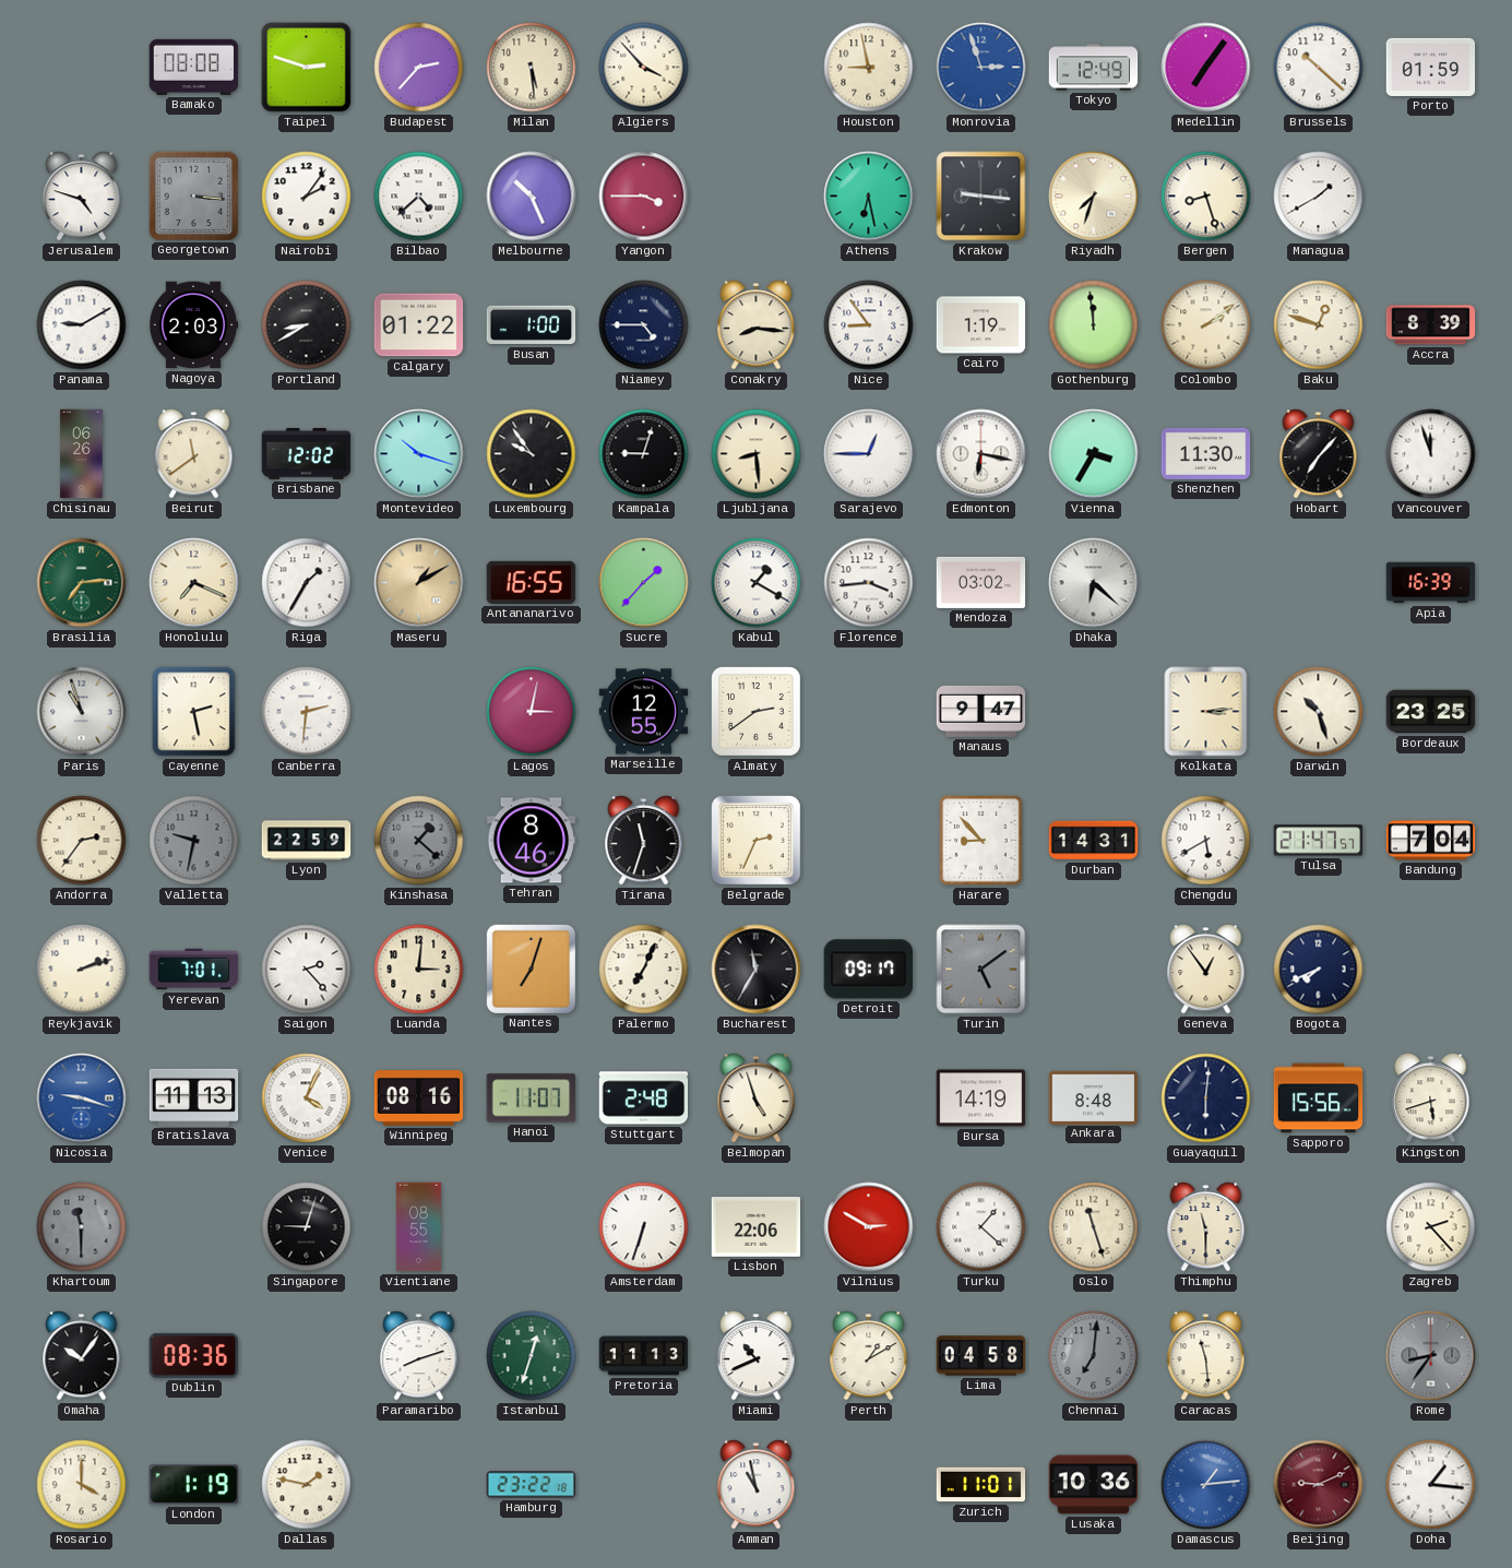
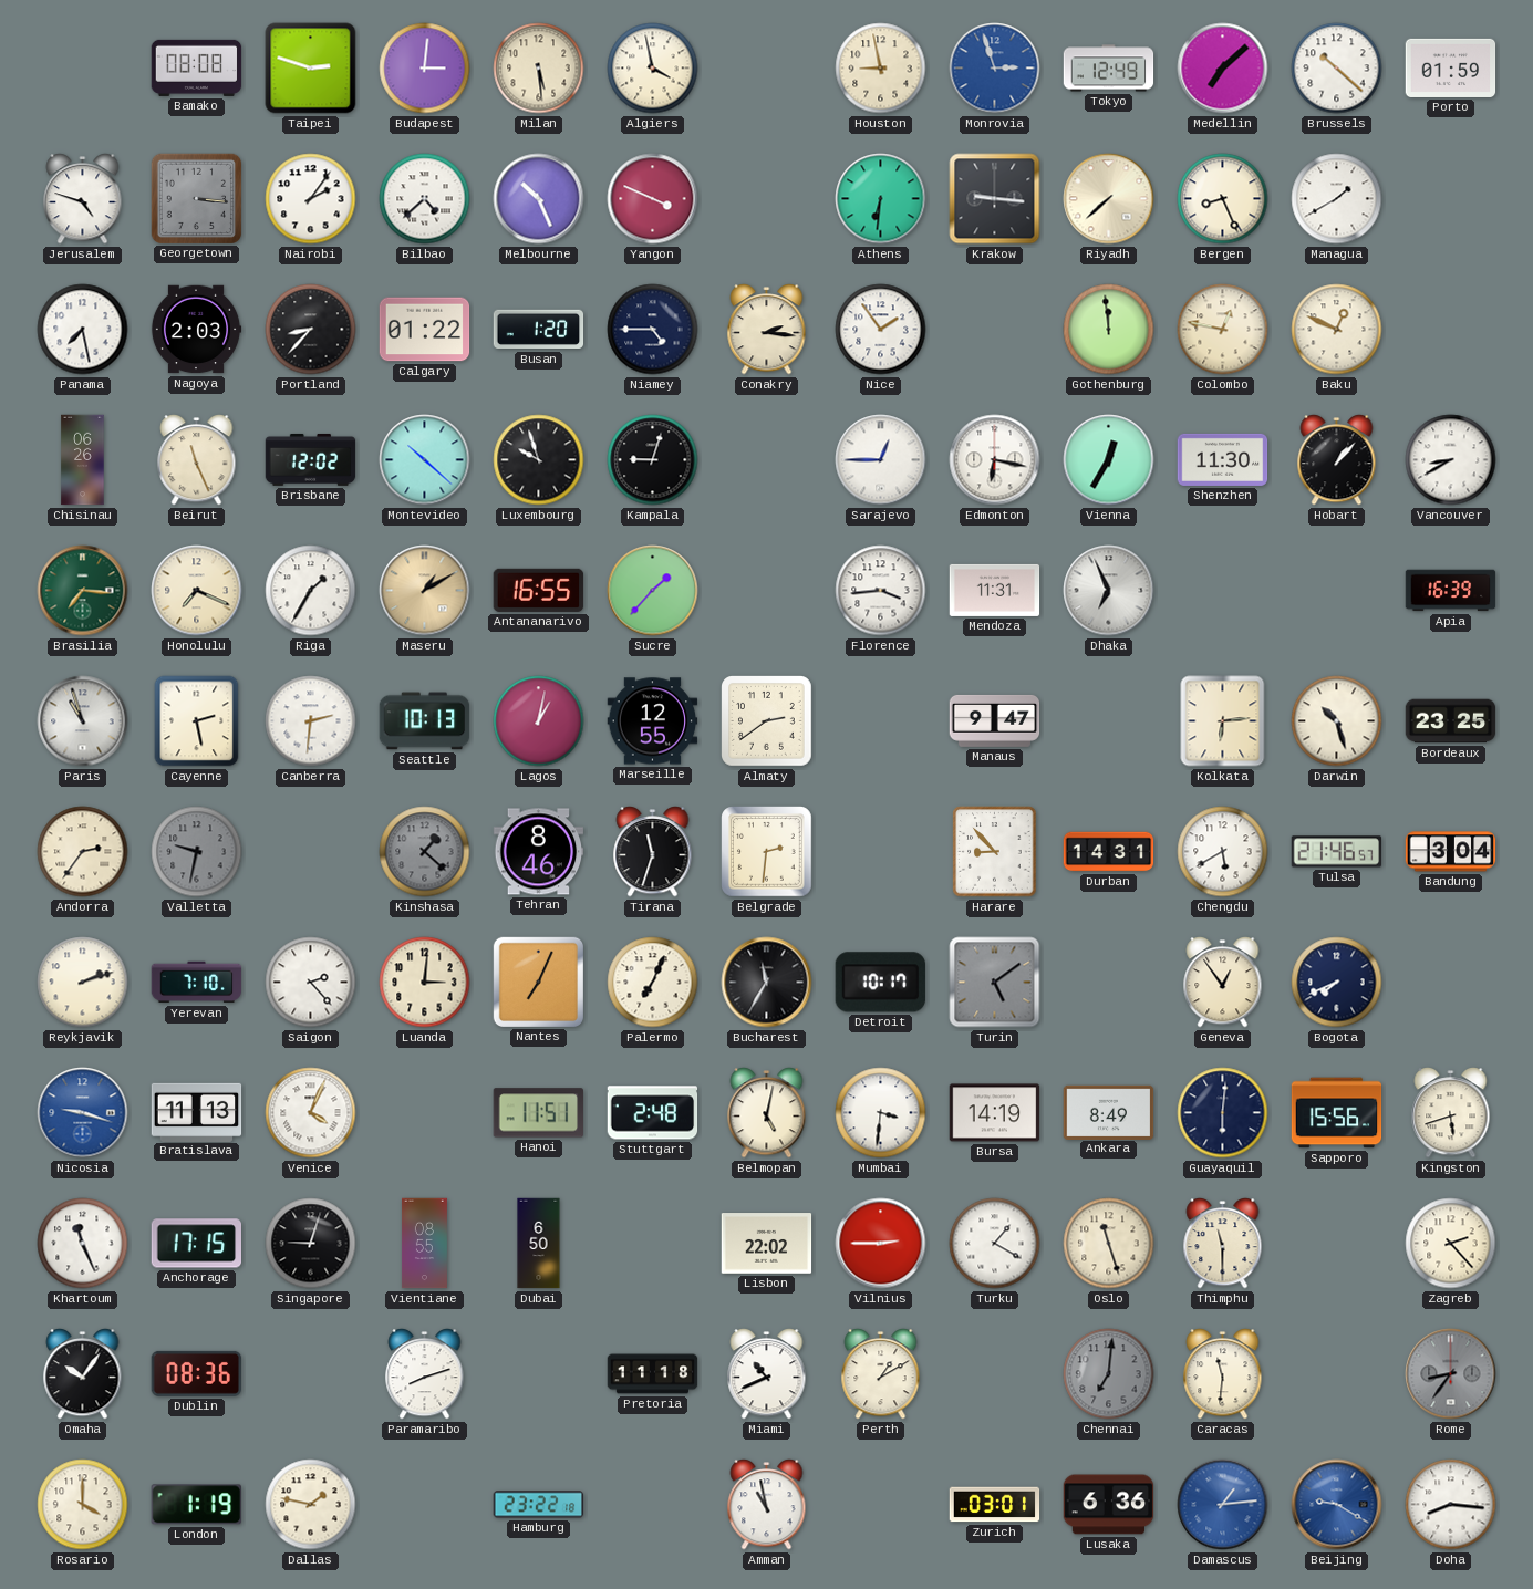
Budapest: 2:37 -> 3:01 (425, 69)
Algiers: 3:53 -> 3:58 (653, 69)
Medellin: 7:06 -> 7:08 (1223, 69)
Yangon: 3:45 -> 3:49 (653, 199)
Athens: 6:28 -> 6:31 (881, 199)
Riyadh: 7:33 -> 7:38 (1109, 199)
Bergen: 8:27 -> 8:26 (1223, 199)
Panama: 9:10 -> 7:28 (83, 330)
Portland: 8:40 -> 8:37 (311, 330)
Busan: 1:00 -> 1:20 (539, 330)
Conakry: 8:16 -> 2:16 (767, 330)
Nice: 8:54 -> 1:54 (881, 330)
Cairo: 1:19 -> none (981, 325)
Colombo: 2:09 -> 12:47 (1223, 330)
Baku: 12:48 -> 12:49 (1337, 330)
Accra: 8:39 -> none (1431, 325)
Beirut: 11:39 -> 11:26 (197, 460)
Montevideo: 10:18 -> 10:22 (425, 460)
Luxembourg: 9:54 -> 9:57 (539, 460)
Ljubljana: 8:29 -> none (757, 454)
Vienna: 3:35 -> 12:35 (1109, 460)
Hobart: 7:07 -> 1:07 (1337, 460)
Vancouver: 11:57 -> 8:40 (1451, 460)
Brasilia: 7:14 -> 7:16 (83, 591)
Kabul: 1:20 -> none (757, 583)
Mendoza: 03:02 -> 11:31 (995, 590)
Dhaka: 6:22 -> 6:56 (1109, 591)
Seattle: none -> 10:13 (425, 721)
Lagos: 3:02 -> 1:02 (539, 721)
Kolkata: 3:14 -> 6:14 (1223, 721)
Lyon: 22:59 -> none (307, 841)
Belgrade: 2:34 -> 2:31 (767, 852)
Tulsa: 21:47 -> 21:46 (1337, 852)
Bandung: 7:04 -> 3:04 (1451, 852)
Yerevan: 7:01 -> 7:10 (197, 983)
Nantes: 7:03 -> 7:04 (538, 982)
Detroit: 09:17 -> 10:17 (880, 983)
Winnipeg: 08:16 -> none (419, 1098)
Hanoi: 11:07 -> 11:51 (538, 1113)
Belmopan: 4:57 -> 5:02 (767, 1113)
Mumbai: none -> 3:31 (881, 1113)
Ankara: 8:48 -> 8:49 (1109, 1112)
Khartoum: 11:30 -> 11:26 (83, 1244)
Khartoum dial: grey -> white (83, 1244)
Anchorage: none -> 17:15 (196, 1244)
Dubai: none -> 6:50 (539, 1244)
Amsterdam: 6:33 -> none (644, 1227)
Lisbon: 22:06 -> 22:02 (767, 1244)
Vilnius: 2:50 -> 2:45 (881, 1244)
Turku: 1:22 -> 1:20 (995, 1244)
Istanbul: 12:33 -> none (532, 1356)
Pretoria: 11:13 -> 11:18 (653, 1374)
Lima: 04:58 -> none (981, 1356)
Caracas: 11:29 -> 11:31 (1223, 1374)
Zurich: 11:01 -> 03:01 (995, 1505)
Lusaka: 10:36 -> 6:36 (1109, 1505)
Beijing: 9:11 -> 9:20 (1337, 1505)
Beijing dial: burgundy -> blue (1337, 1505)
Doha: 1:16 -> 8:16 (1451, 1505)
